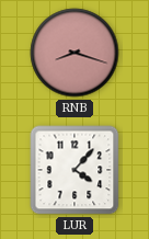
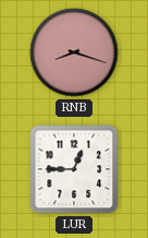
LUR: 4:07 -> 12:45 (74, 169)
